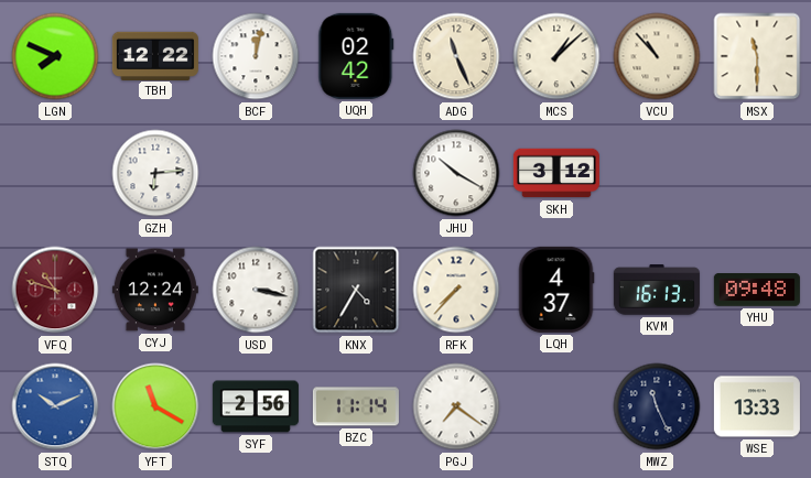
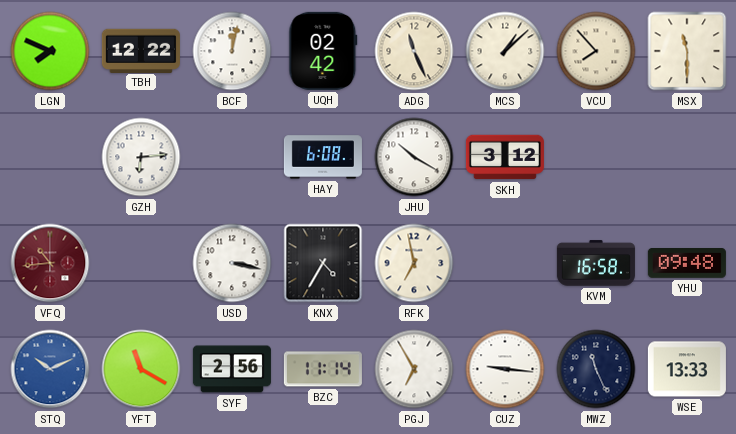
VCU: 10:53 -> 7:53 (596, 51)
HAY: none -> 6:08 (323, 157)
VFQ: 10:48 -> 10:44 (50, 263)
CYJ: 12:24 -> none (155, 290)
RFK: 7:37 -> 6:58 (414, 263)
LQH: 4:37 -> none (556, 290)
KVM: 16:13 -> 16:58 (596, 263)
PGJ: 7:21 -> 6:55 (414, 369)
CUZ: none -> 9:16 (505, 369)
